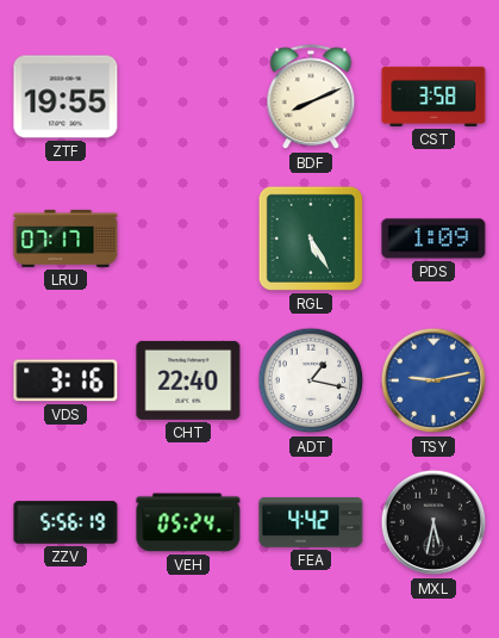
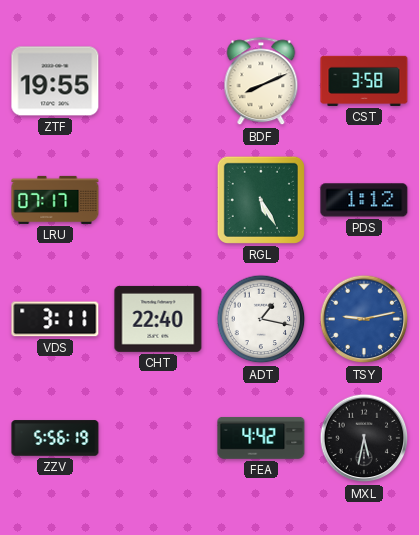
PDS: 1:09 -> 1:12 (364, 200)
VDS: 3:16 -> 3:11 (55, 319)
VEH: 05:24 -> none (188, 522)
